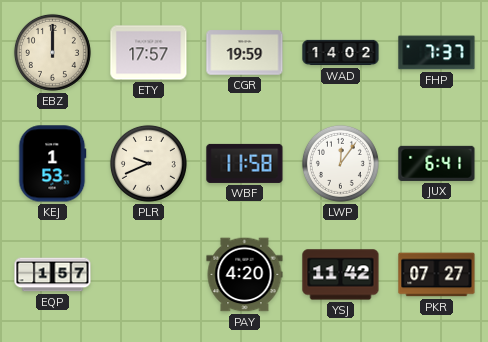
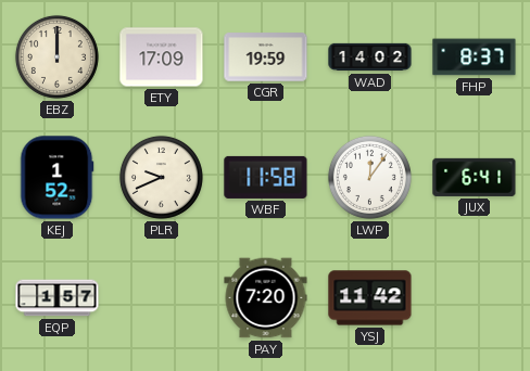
ETY: 17:57 -> 17:09 (162, 57)
FHP: 7:37 -> 8:37 (475, 57)
KEJ: 1:53 -> 1:52 (58, 178)
PAY: 4:20 -> 7:20 (266, 298)
PKR: 07:27 -> none (437, 275)
